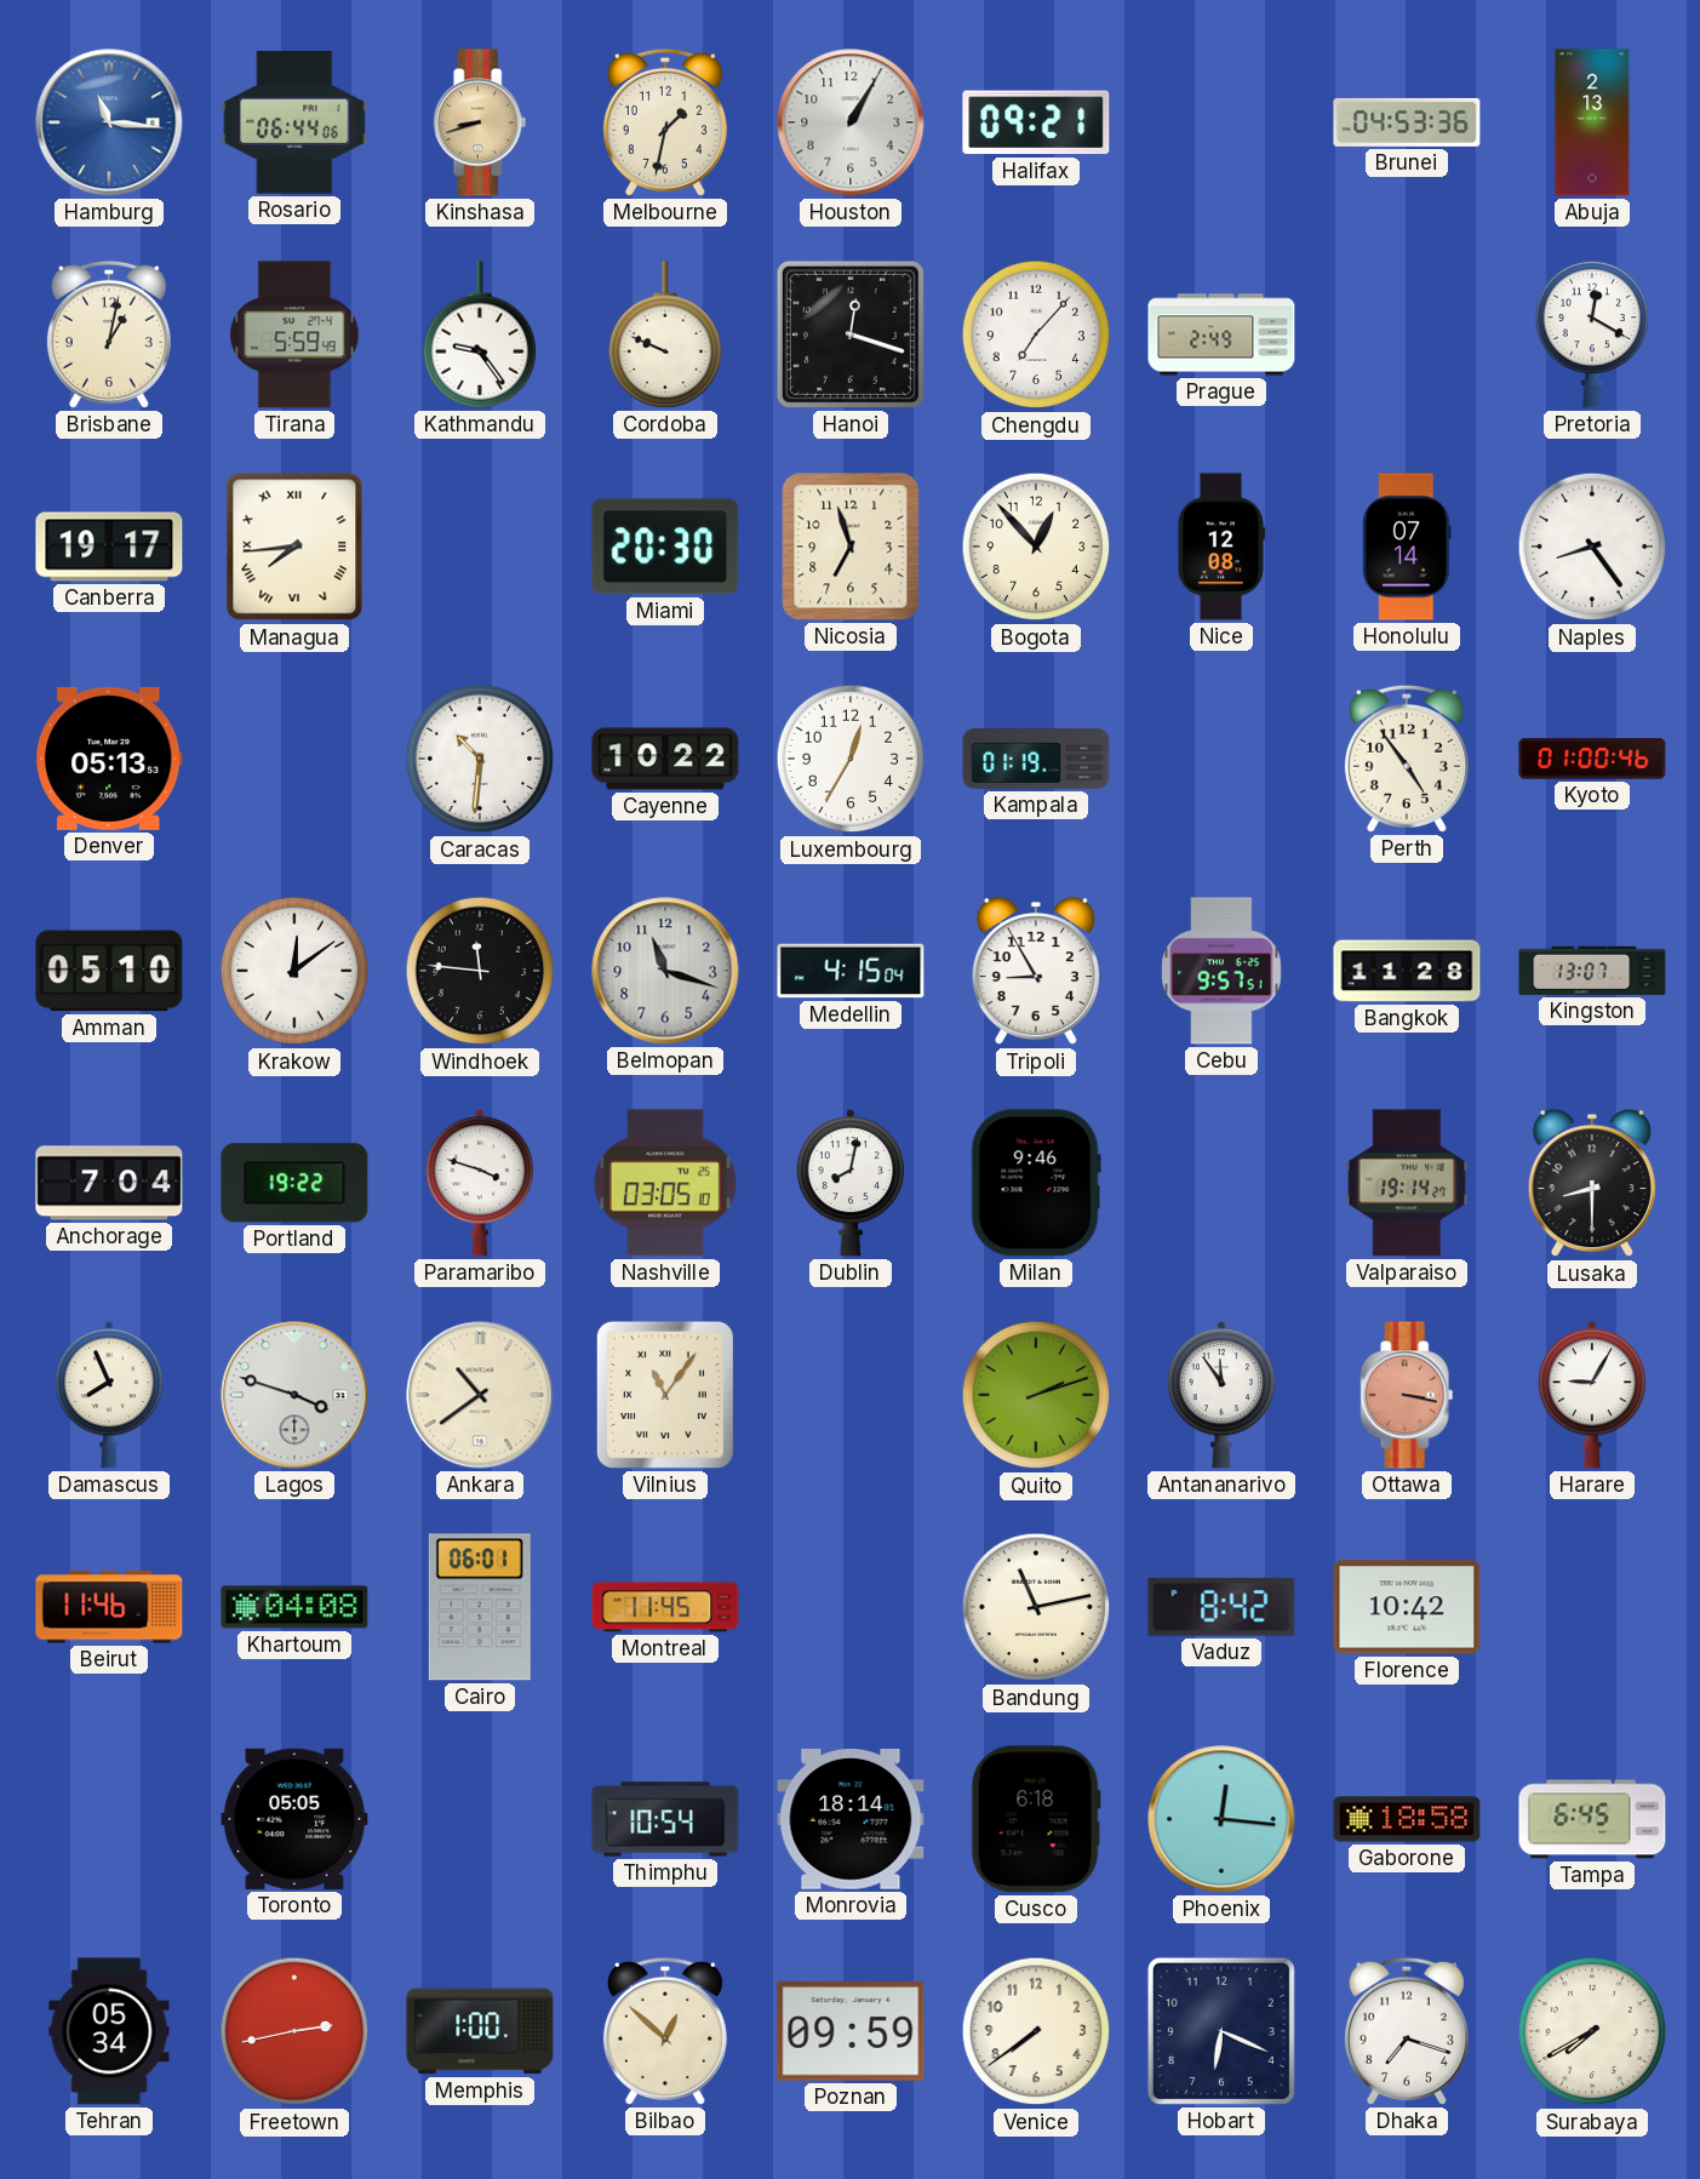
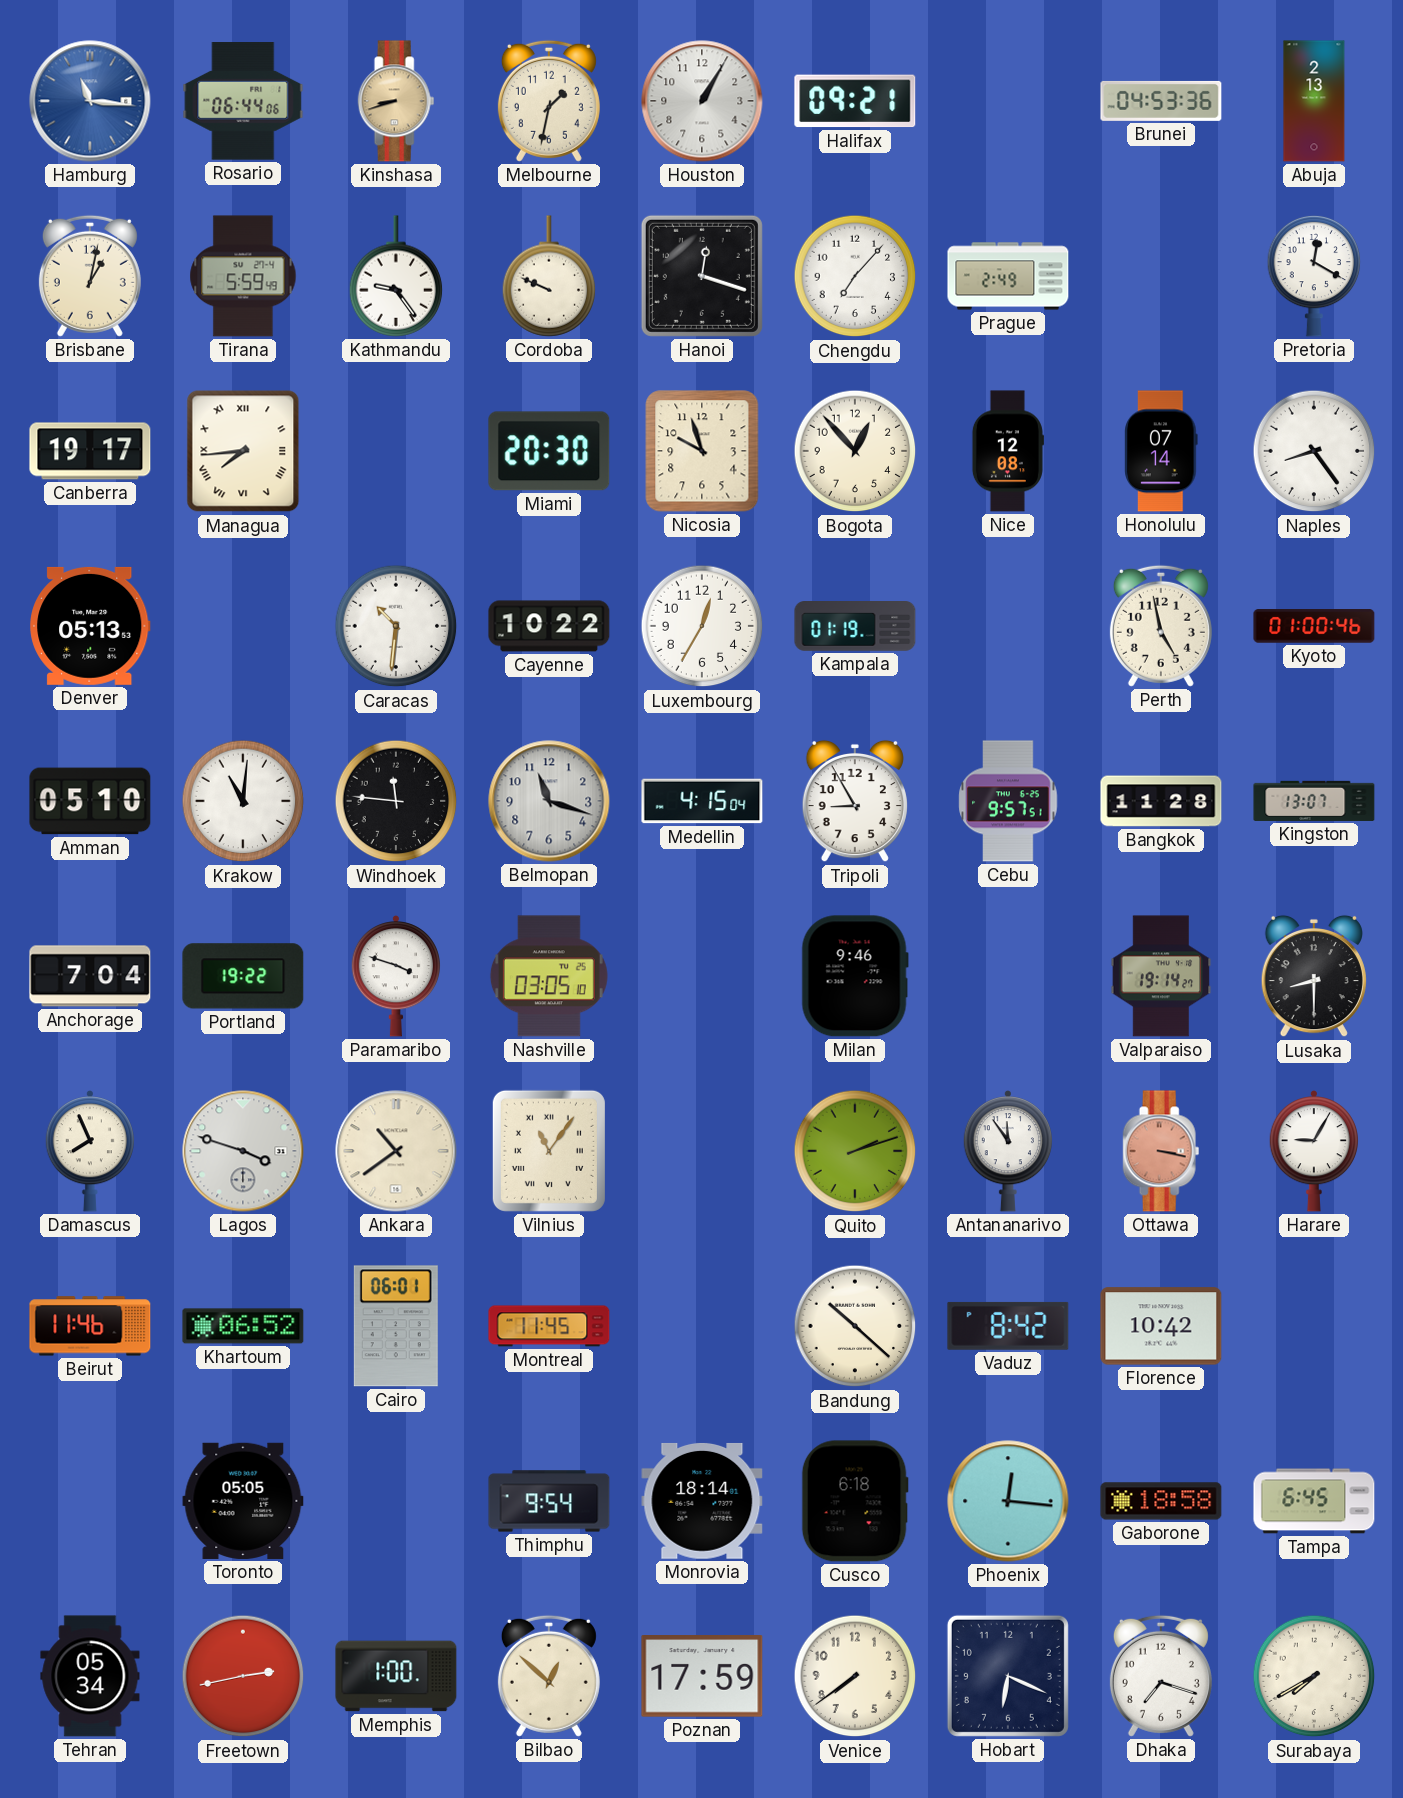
Nicosia: 6:57 -> 9:57 (702, 451)
Perth: 4:54 -> 4:58 (1161, 626)
Krakow: 12:09 -> 11:01 (243, 801)
Dublin: 8:02 -> none (849, 1184)
Khartoum: 04:08 -> 06:52 (243, 1326)
Bandung: 11:13 -> 10:22 (855, 1326)
Thimphu: 10:54 -> 9:54 (549, 1501)
Poznan: 09:59 -> 17:59 (702, 1676)
